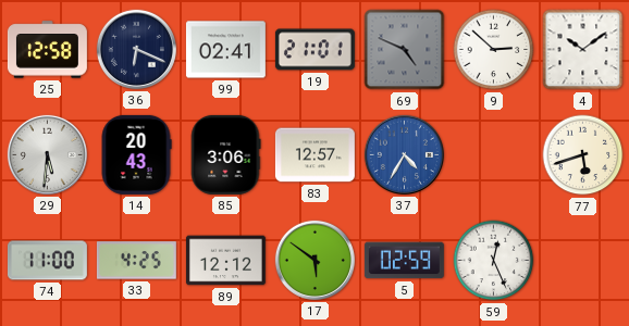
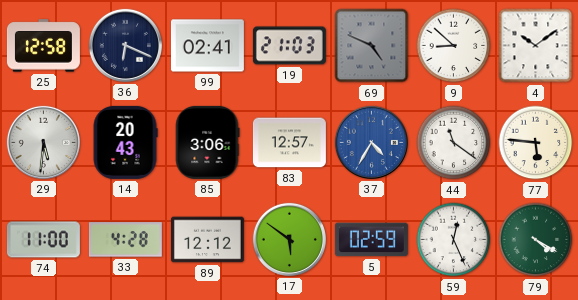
19: 21:01 -> 21:03 (289, 46)
9: 2:52 -> 8:52 (454, 46)
44: none -> 11:21 (454, 143)
77: 5:42 -> 5:46 (536, 143)
33: 4:25 -> 4:28 (125, 240)
79: none -> 4:20 (536, 240)
